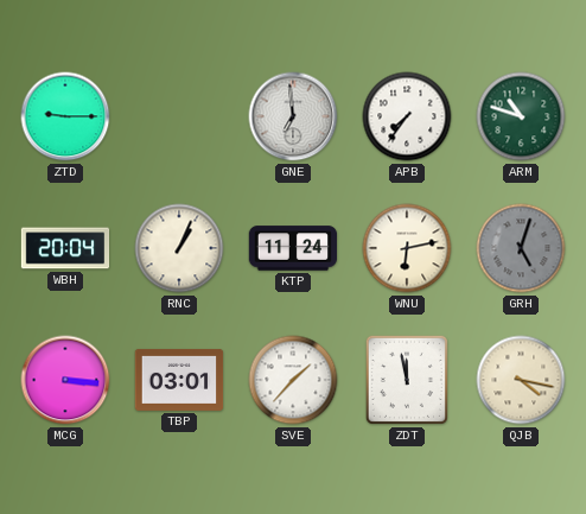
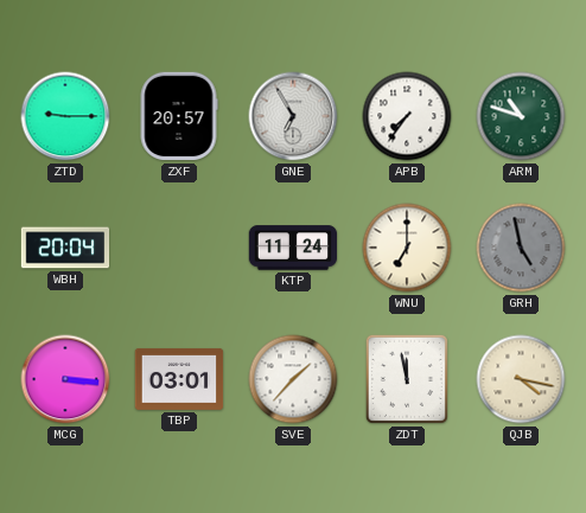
ZXF: none -> 20:57 (179, 116)
GNE: 6:59 -> 6:55 (293, 116)
RNC: 1:04 -> none (179, 248)
WNU: 6:13 -> 7:00 (407, 248)
GRH: 5:03 -> 4:58 (521, 248)
